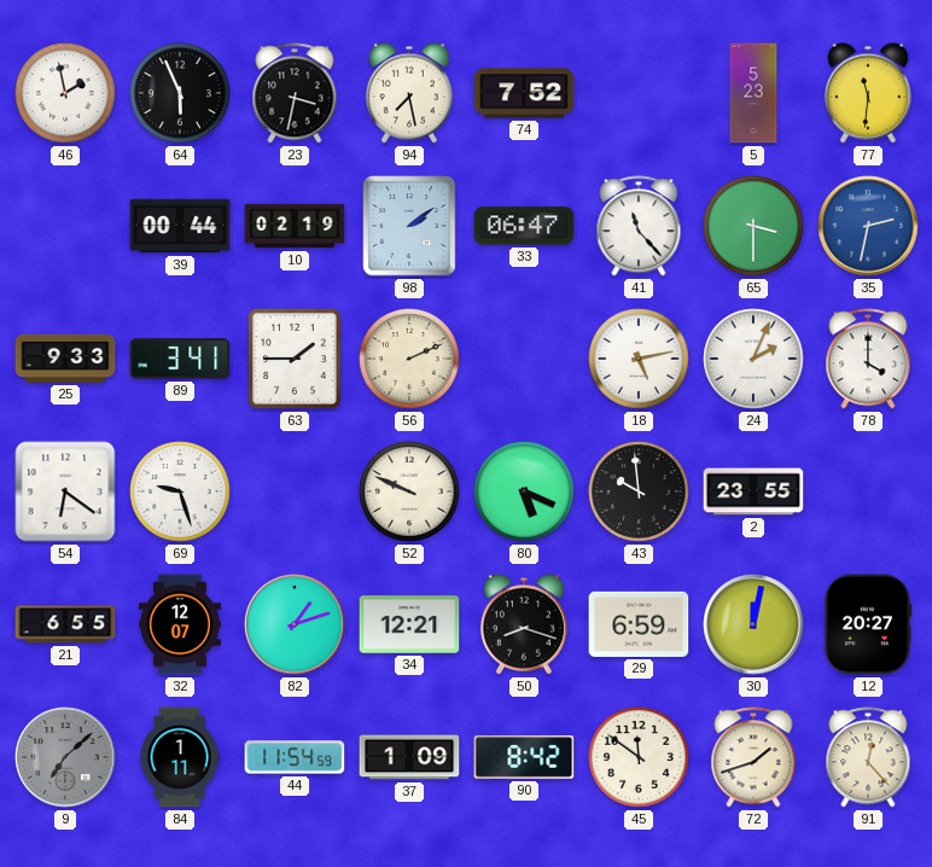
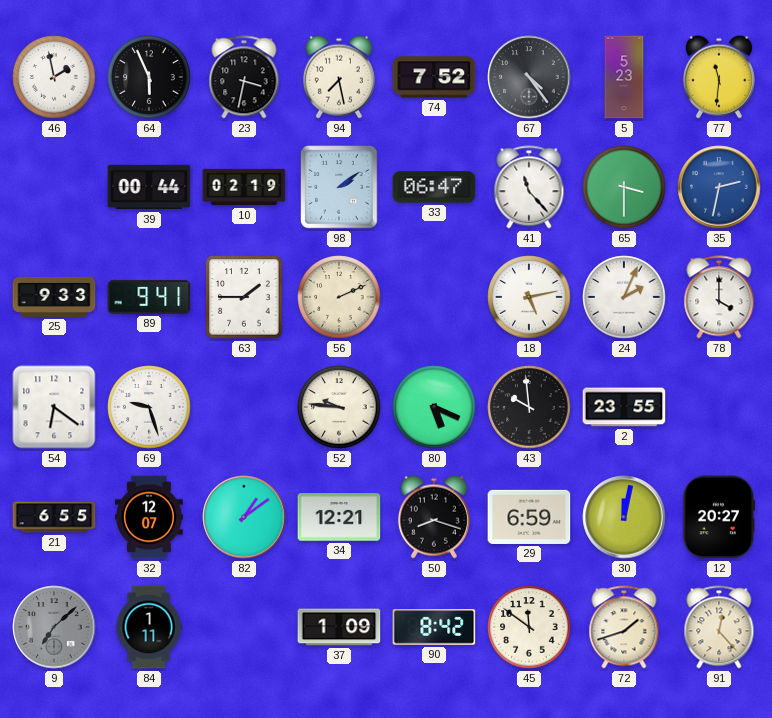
67: none -> 4:24 (529, 77)
89: 3:41 -> 9:41 (149, 297)
52: 9:49 -> 9:46 (339, 407)
82: 1:12 -> 1:09 (244, 517)
44: 11:54 -> none (295, 757)
